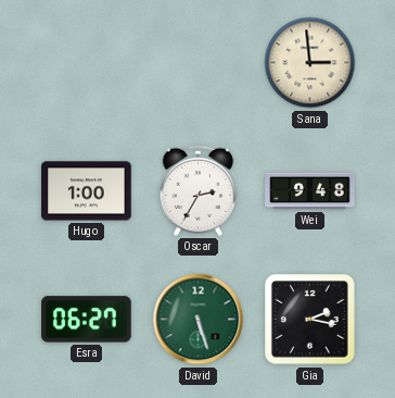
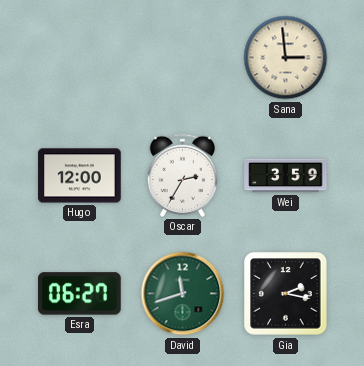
Hugo: 1:00 -> 12:00 (80, 176)
Wei: 9:48 -> 3:59 (286, 176)
David: 5:27 -> 11:42 (183, 294)
